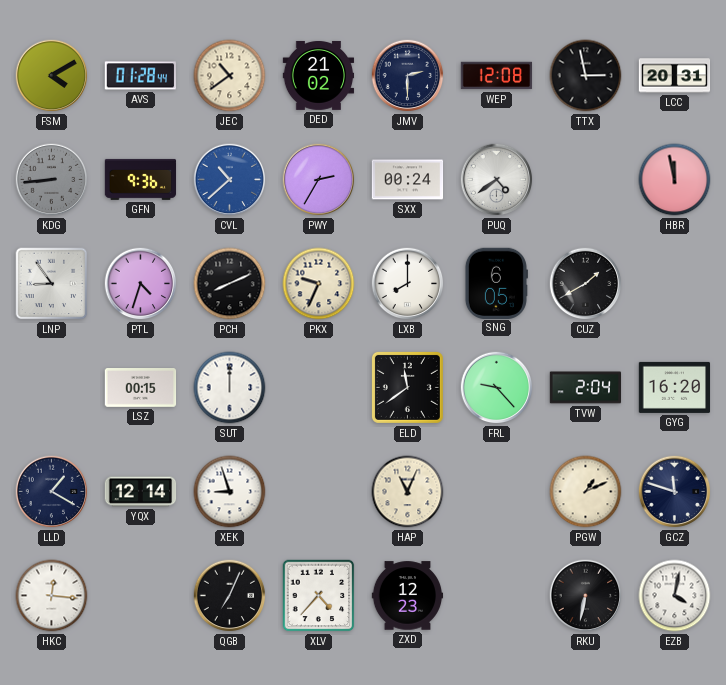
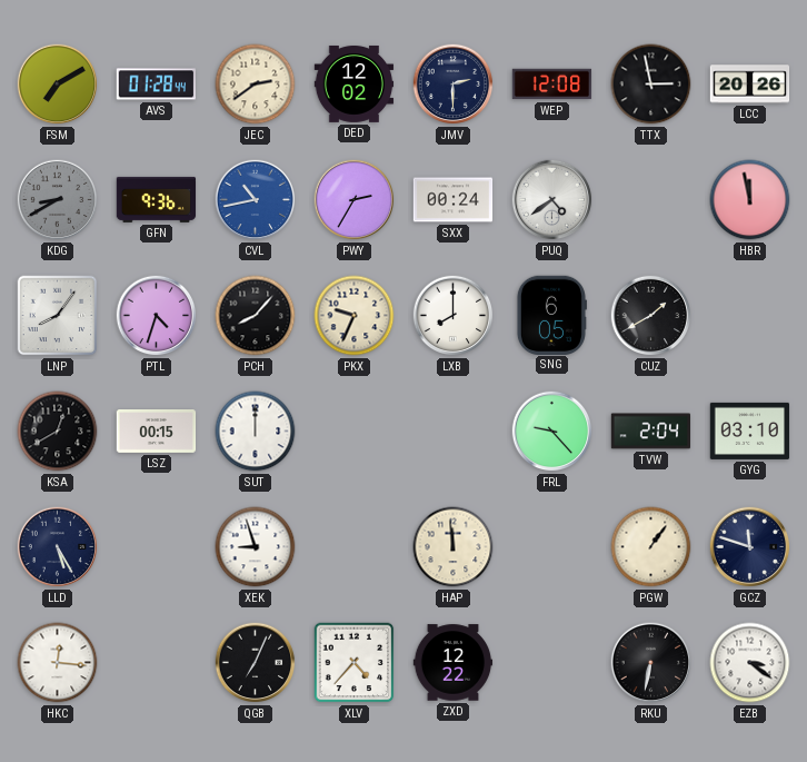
FSM: 4:10 -> 7:10 (58, 85)
JEC: 10:39 -> 2:39 (256, 85)
DED: 21:02 -> 12:02 (355, 83)
LCC: 20:31 -> 20:26 (750, 85)
KDG: 8:44 -> 8:40 (58, 200)
CVL: 10:38 -> 10:43 (256, 200)
LNP: 8:54 -> 8:06 (58, 316)
PCH: 8:11 -> 8:07 (256, 316)
KSA: none -> 12:40 (58, 432)
ELD: 11:39 -> none (407, 387)
GYG: 16:20 -> 03:10 (750, 431)
LLD: 1:20 -> 5:25 (58, 547)
YQX: 12:14 -> none (141, 492)
HAP: 11:04 -> 11:59 (454, 547)
PGW: 1:11 -> 1:06 (651, 547)
ZXD: 12:23 -> 12:22 (454, 663)
EZB: 4:02 -> 3:21 (750, 663)
